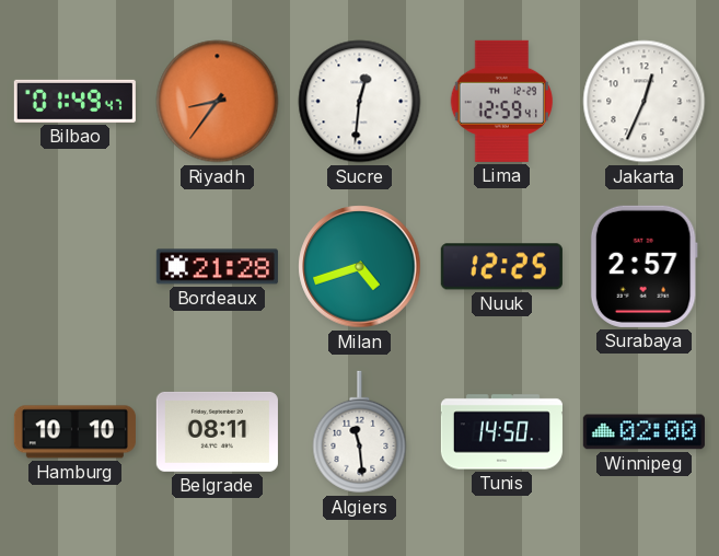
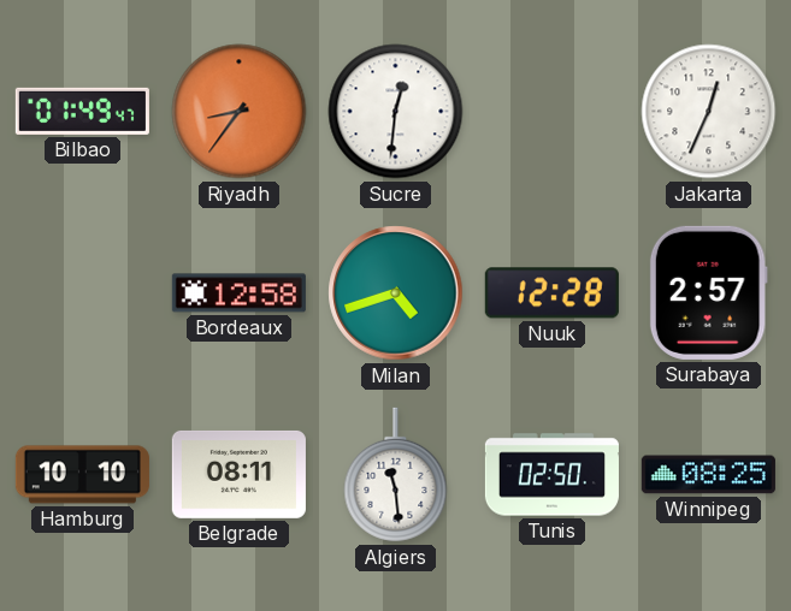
Lima: 12:59 -> none (501, 101)
Bordeaux: 21:28 -> 12:58 (238, 293)
Nuuk: 12:25 -> 12:28 (551, 293)
Tunis: 14:50 -> 02:50 (551, 475)
Winnipeg: 02:00 -> 08:25 (708, 475)
